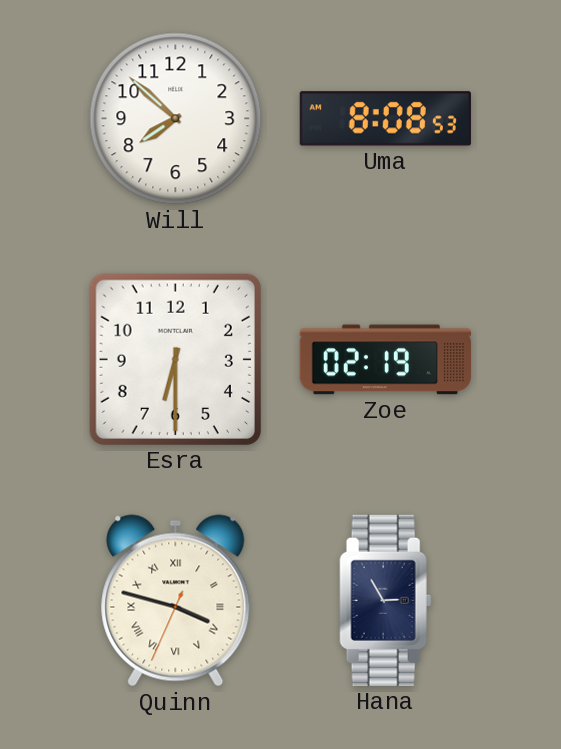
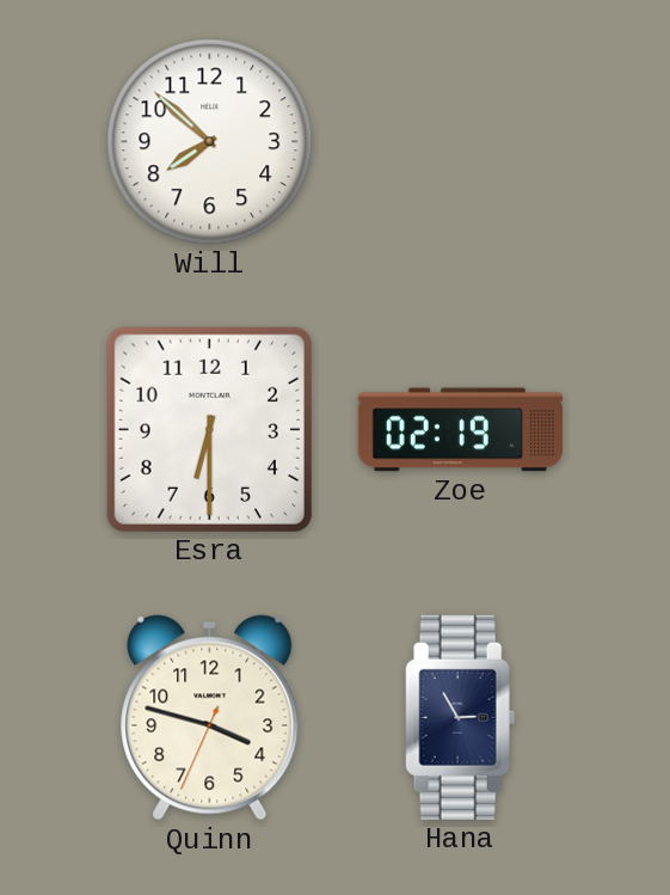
Uma: 8:08 -> none (385, 119)
Quinn numerals: Roman -> Arabic (210, 718)
